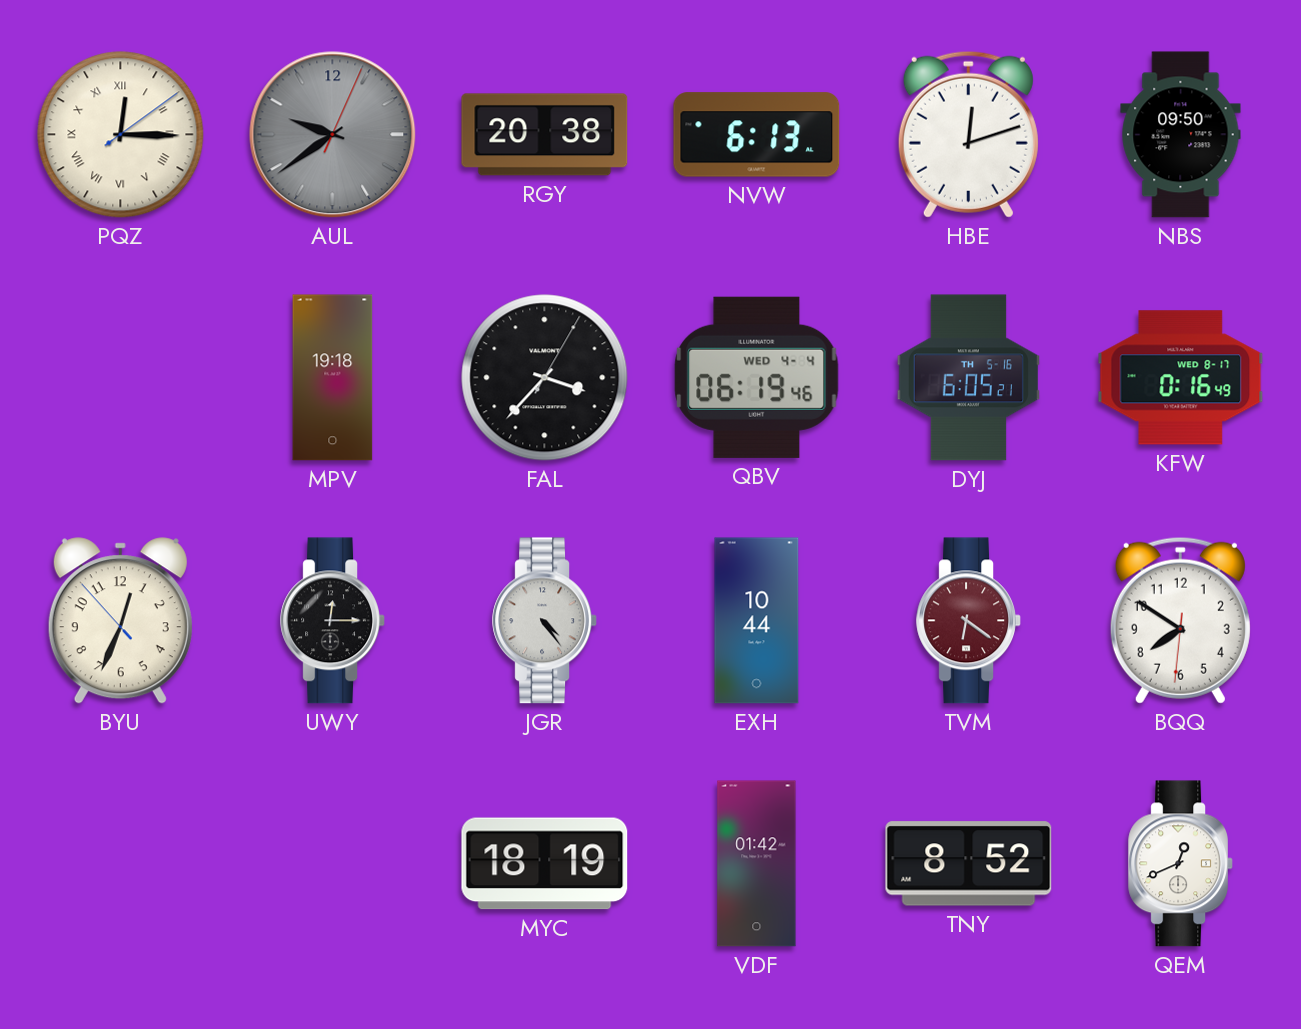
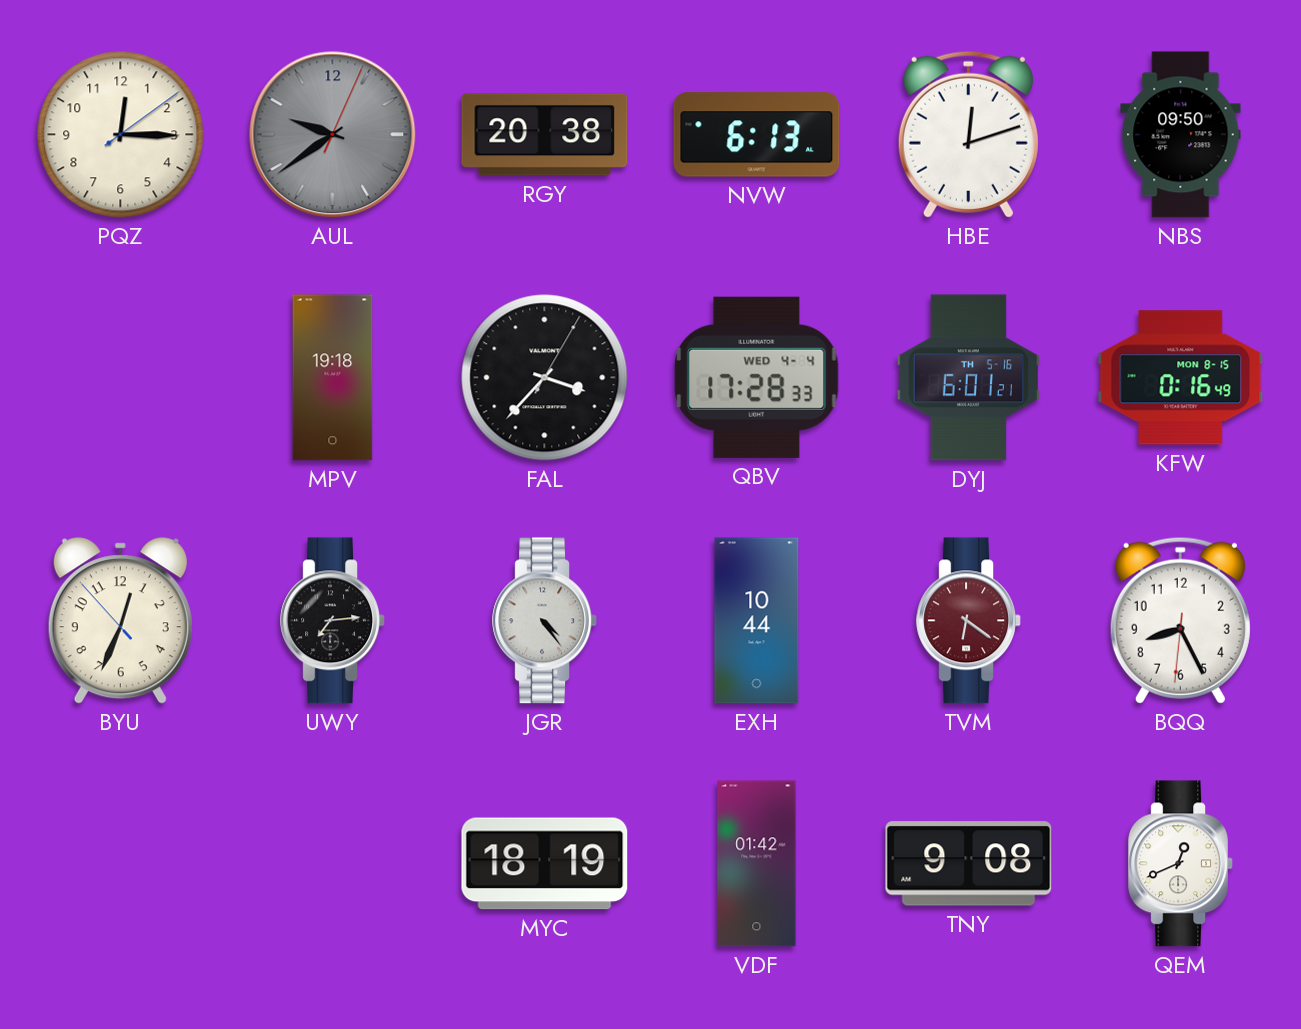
PQZ numerals: Roman -> Arabic (121, 135)
QBV: 06:19 -> 17:28 (757, 377)
DYJ: 6:05 -> 6:01 (968, 378)
KFW date: WED 8-17 -> MON 8-15 (1181, 378)
UWY: 12:15 -> 7:14 (332, 621)
BQQ: 7:50 -> 8:25 (1180, 620)
TNY: 8:52 -> 9:08 (969, 864)
